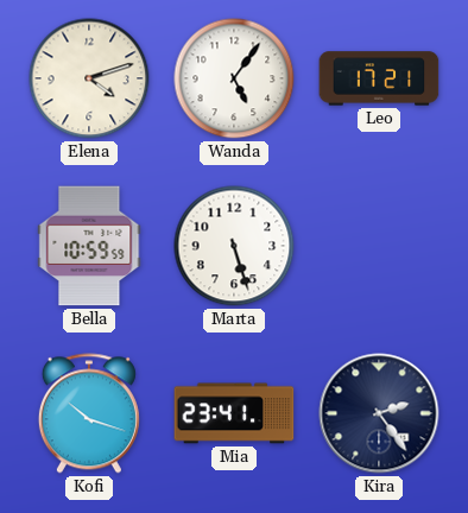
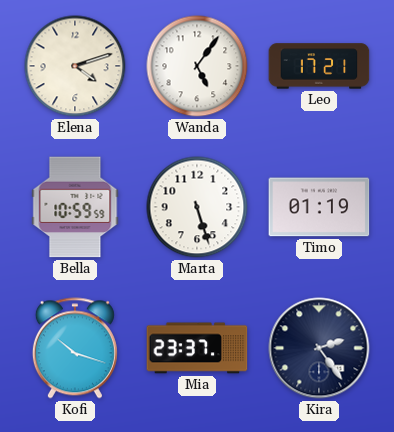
Timo: none -> 01:19 (319, 207)
Mia: 23:41 -> 23:37 (197, 348)
